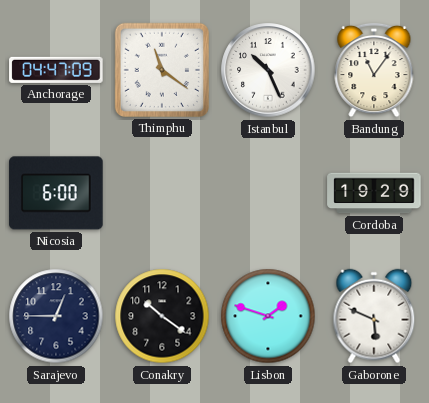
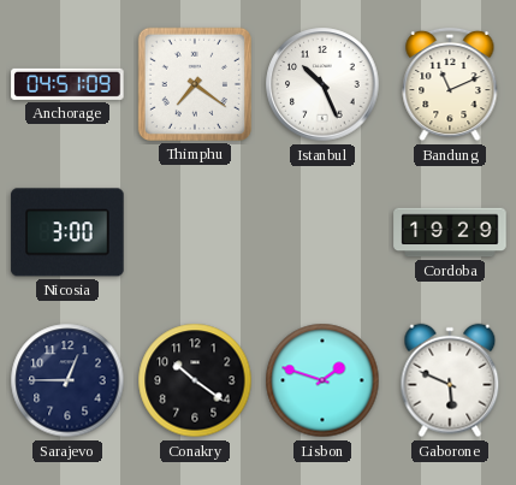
Anchorage: 04:47 -> 04:51 (67, 84)
Thimphu: 11:21 -> 7:21 (195, 84)
Bandung: 11:06 -> 11:11 (450, 84)
Nicosia: 6:00 -> 3:00 (67, 232)
